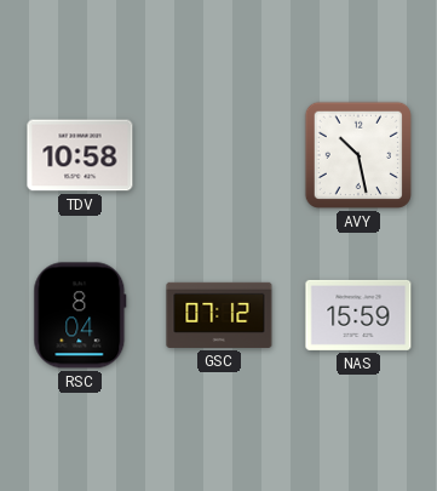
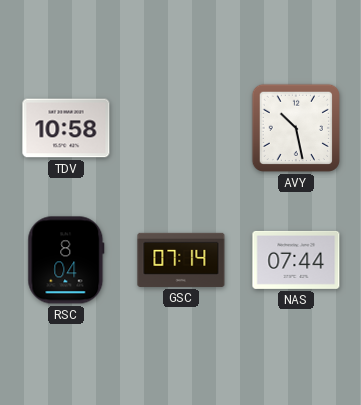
GSC: 07:12 -> 07:14 (181, 260)
NAS: 15:59 -> 07:44 (296, 260)
